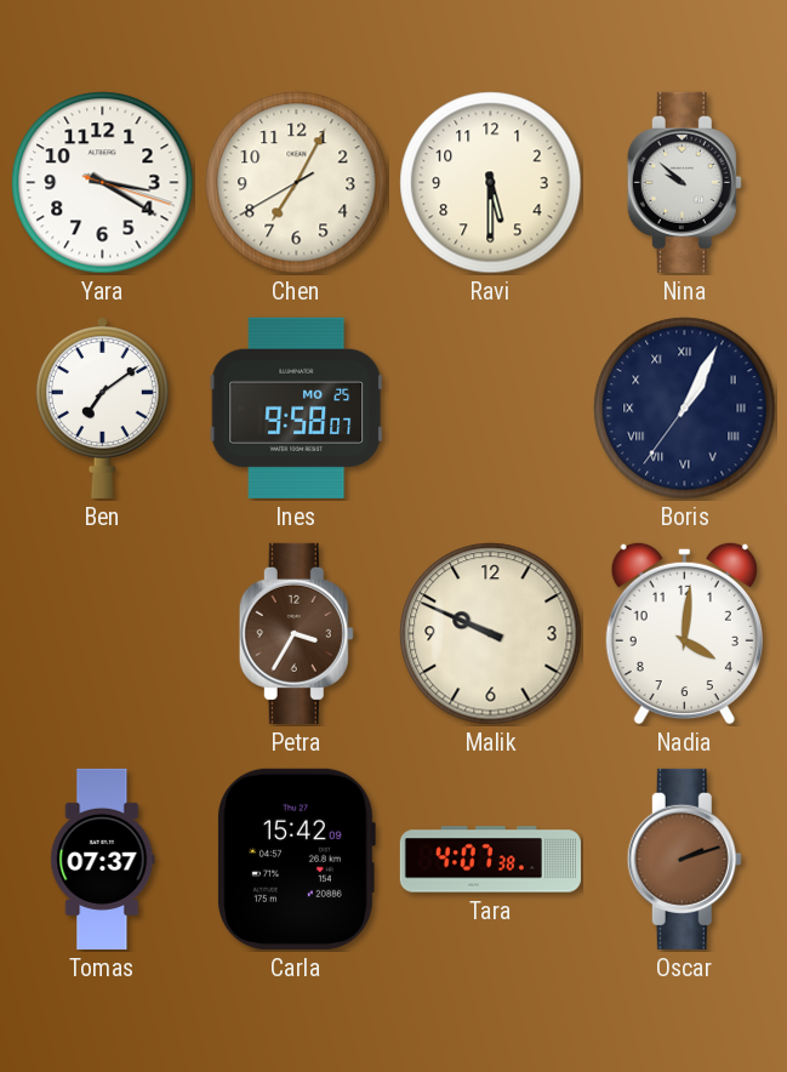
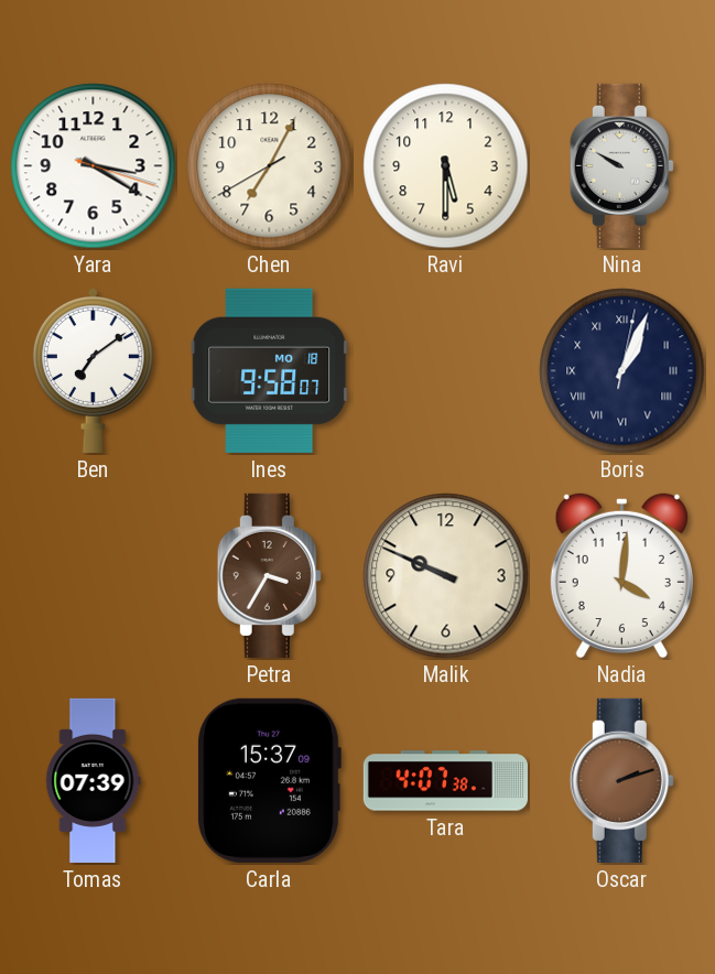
Nina: 9:52 -> 9:50 (621, 165)
Ines date: MO 25 -> MO 18 (270, 370)
Boris: 1:04:36 -> 1:04:02 (622, 371)
Tomas: 07:37 -> 07:39 (94, 780)
Carla: 15:42 -> 15:37 (270, 780)
